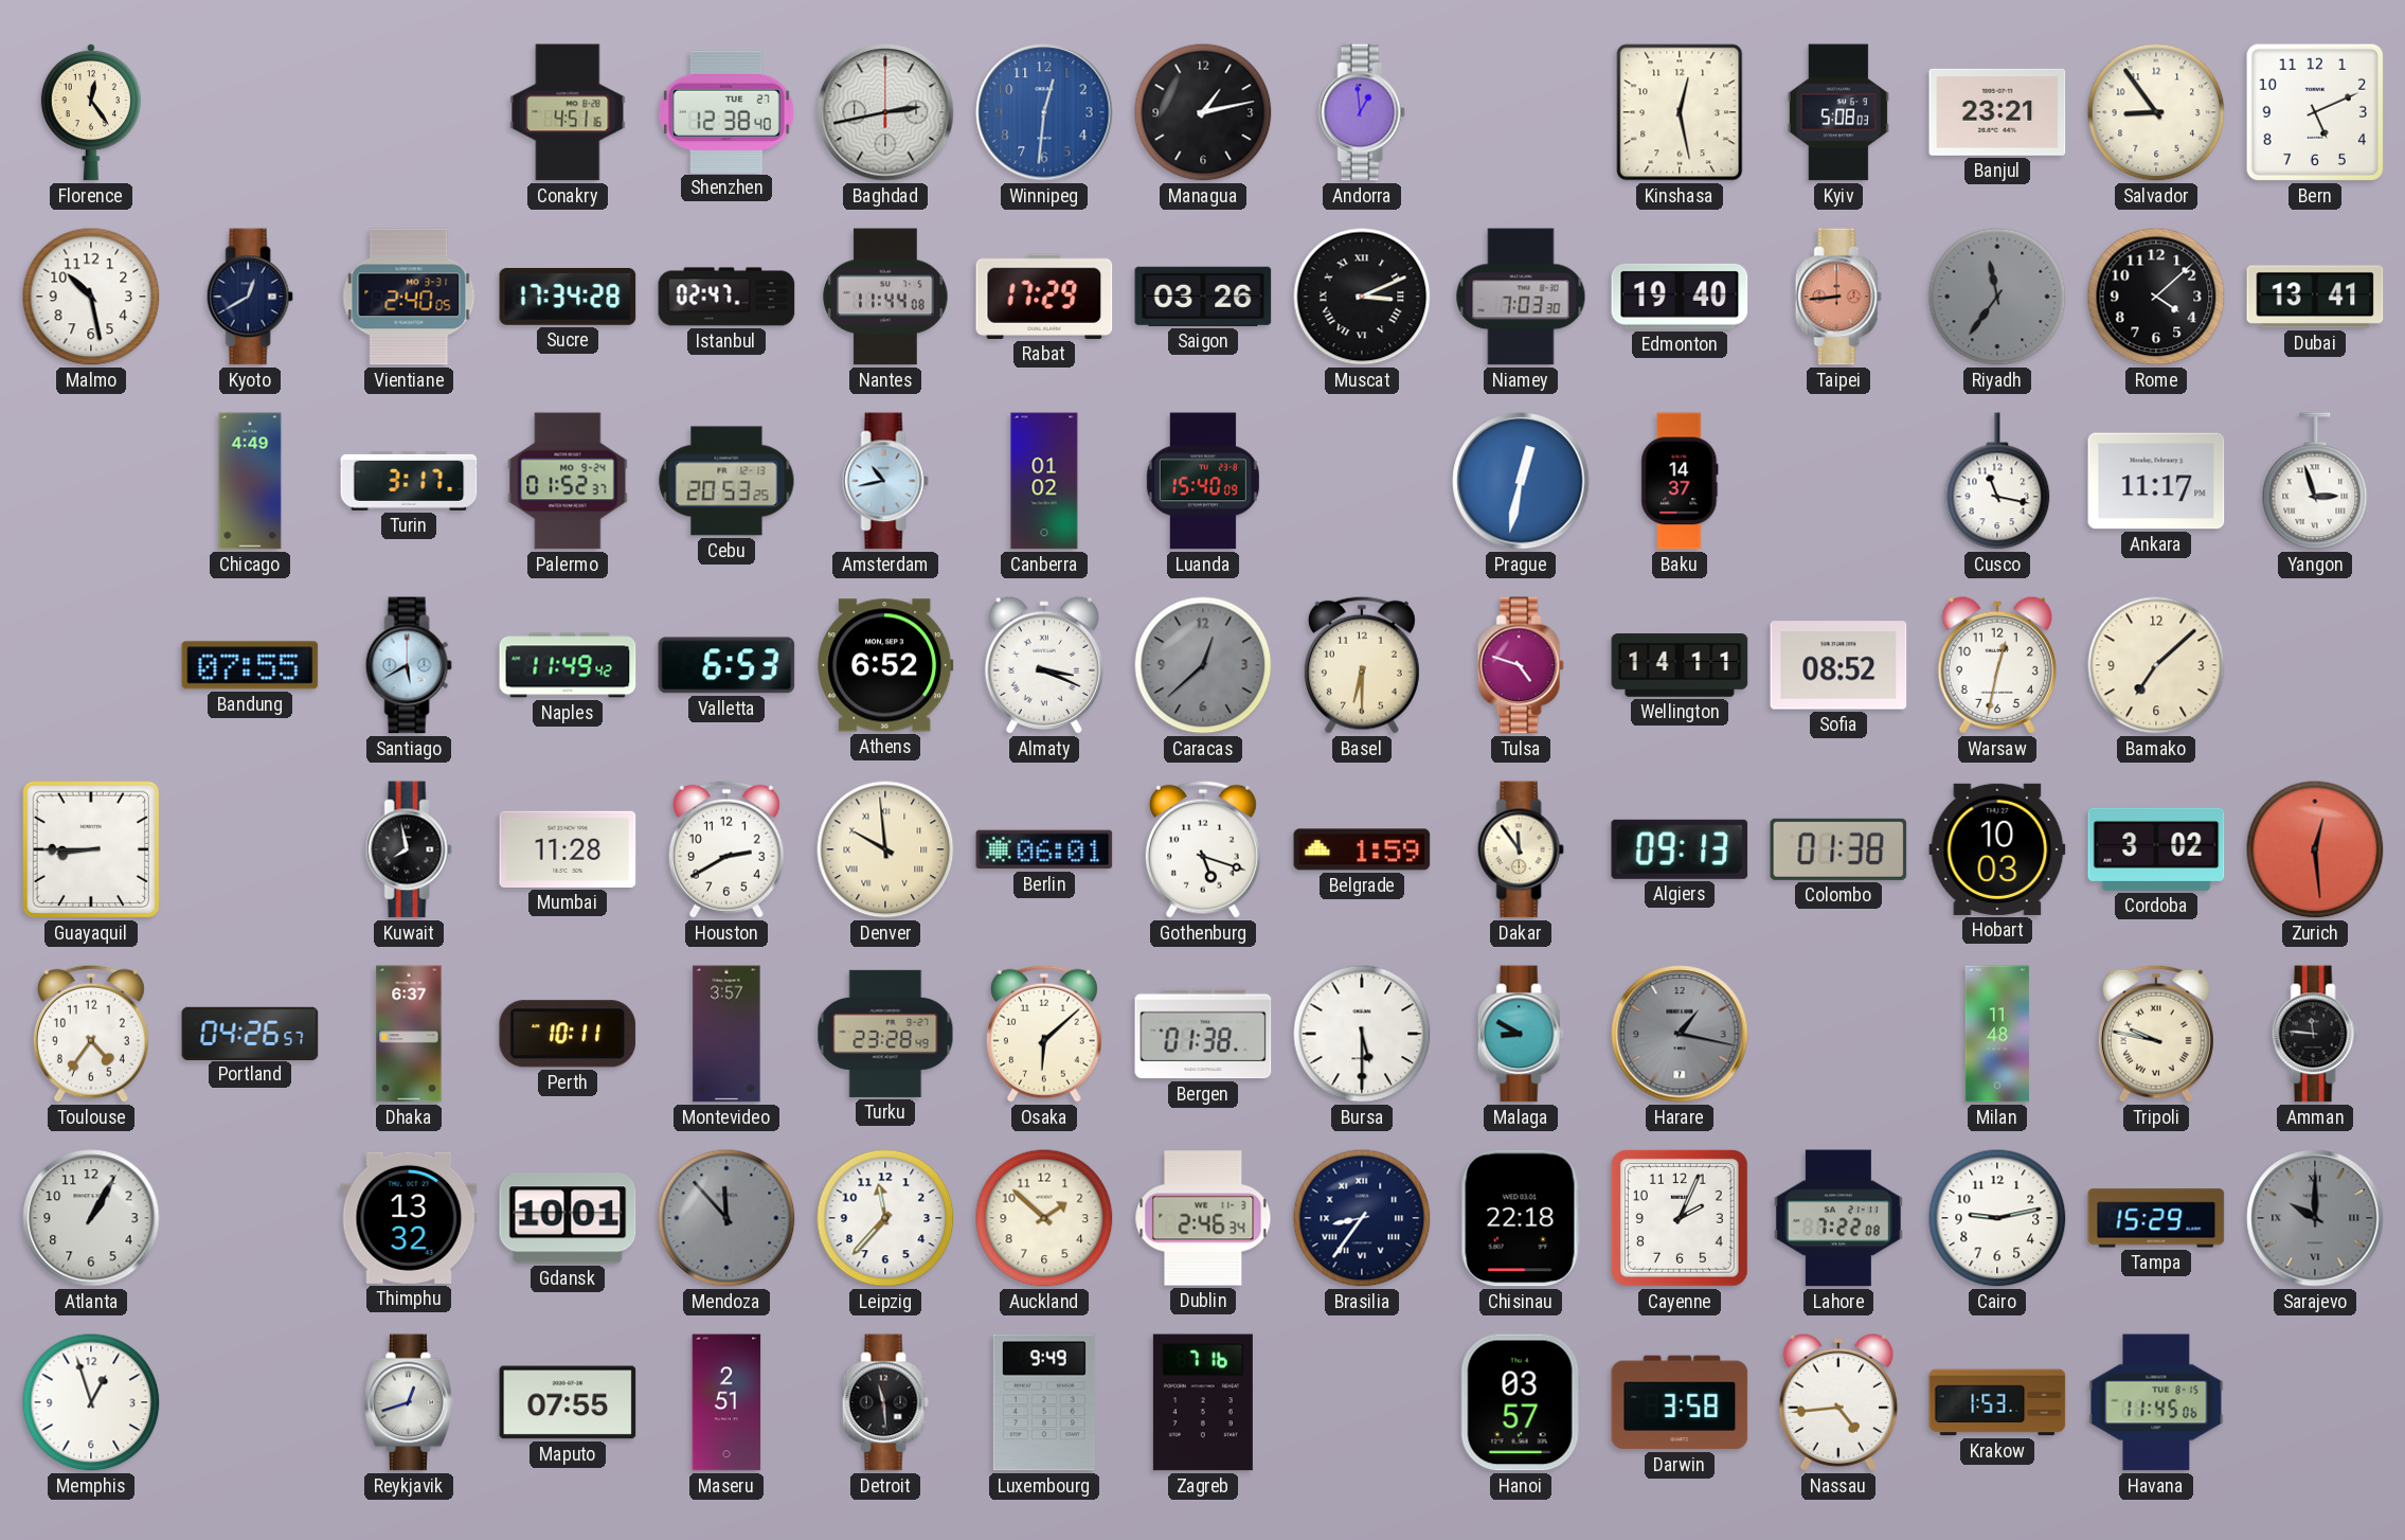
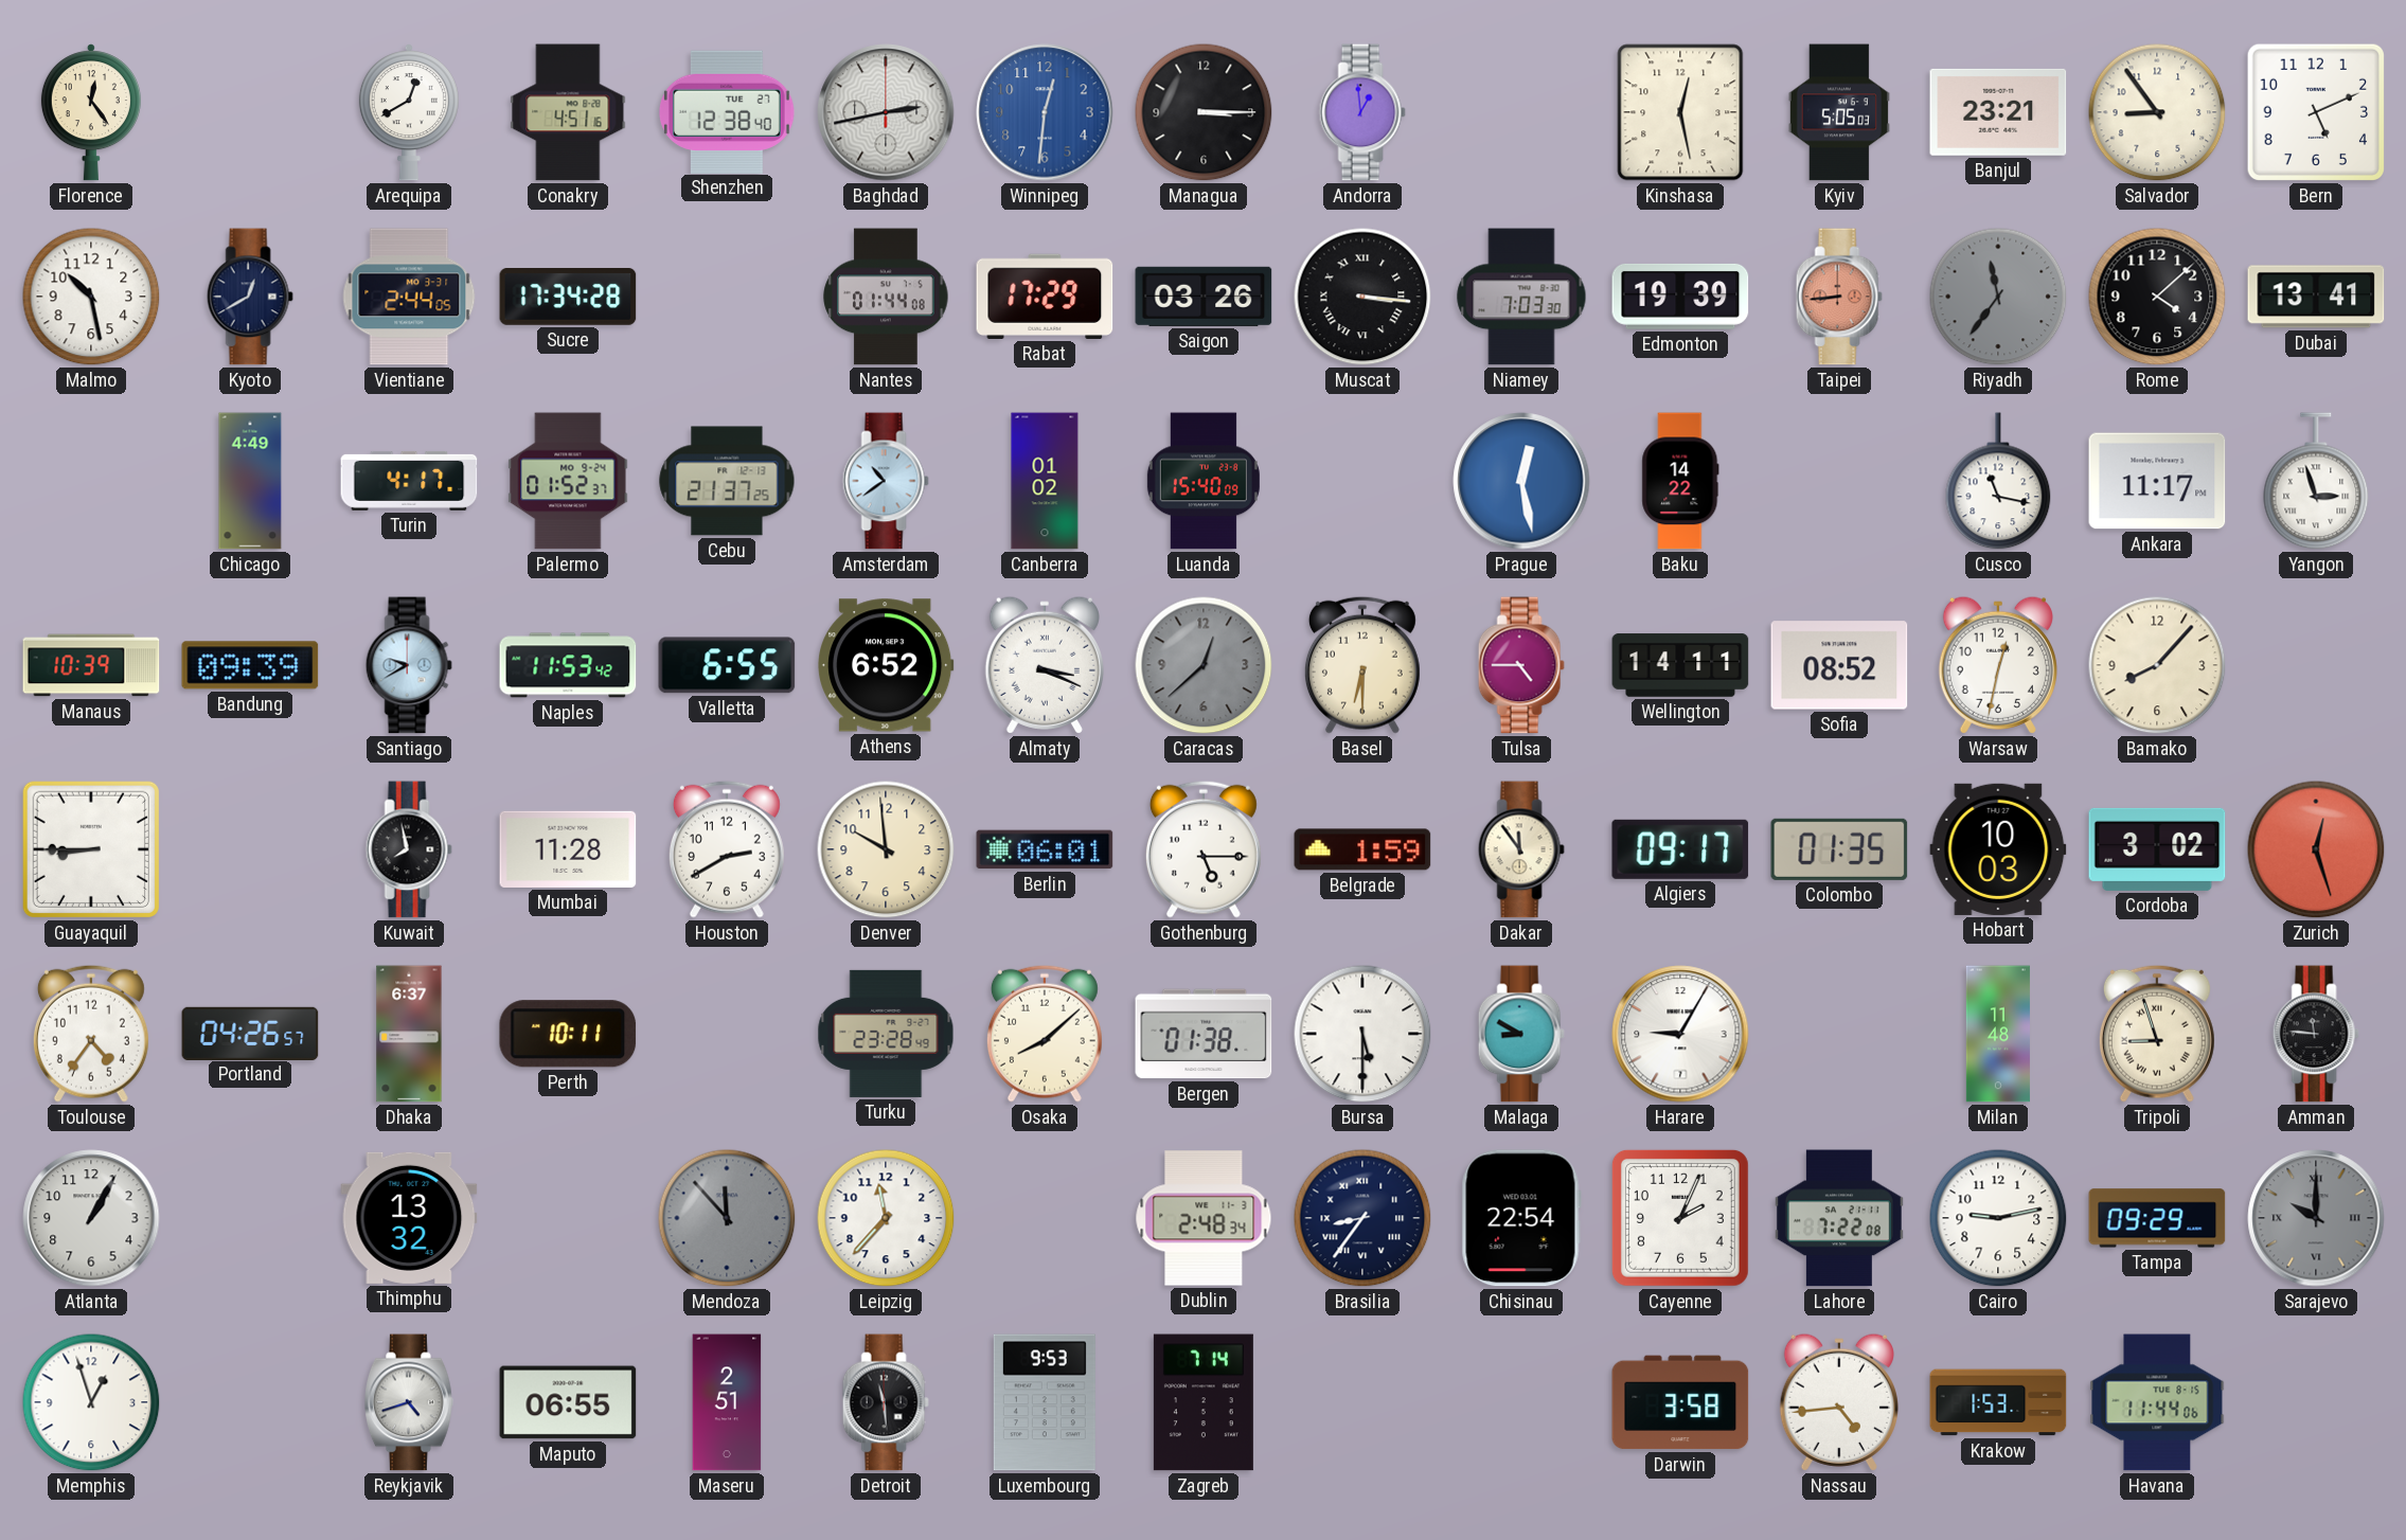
Arequipa: none -> 12:40 (409, 112)
Managua: 1:13 -> 3:15 (1204, 112)
Kyiv: 5:08 -> 5:05 (1839, 112)
Vientiane: 2:40 -> 2:44 (409, 297)
Istanbul: 02:47 -> none (726, 297)
Nantes: 11:44 -> 01:44 (886, 297)
Muscat: 3:11 -> 3:16 (1362, 297)
Edmonton: 19:40 -> 19:39 (1680, 297)
Turin: 3:17 -> 4:17 (409, 481)
Cebu: 20:53 -> 21:37 (727, 481)
Amsterdam: 10:43 -> 10:39 (886, 481)
Prague: 12:32 -> 12:28 (1521, 481)
Baku: 14:37 -> 14:22 (1680, 481)
Manaus: none -> 10:39 (91, 665)
Bandung: 07:55 -> 09:39 (250, 665)
Santiago: 5:40 -> 9:40 (409, 665)
Naples: 11:49 -> 11:53 (568, 665)
Valletta: 6:53 -> 6:55 (727, 665)
Tulsa: 4:48 -> 4:45 (1521, 665)
Bamako: 7:08 -> 8:07 (2157, 665)
Denver numerals: Roman -> Arabic (886, 849)
Gothenburg: 5:18 -> 5:15 (1204, 849)
Algiers: 09:13 -> 09:17 (1680, 849)
Colombo: 01:38 -> 01:35 (1839, 849)
Zurich: 12:29 -> 12:27 (2316, 849)
Montevideo: 3:57 -> none (726, 1034)
Osaka: 6:08 -> 8:08 (1045, 1034)
Harare: 1:17 -> 9:05 (1680, 1034)
Harare dial: grey -> white (1680, 1034)
Tripoli: 9:47 -> 8:57 (2157, 1034)
Gdansk: 10:01 -> none (568, 1218)
Auckland: 1:52 -> none (1044, 1218)
Dublin: 2:46 -> 2:48 (1204, 1218)
Chisinau: 22:18 -> 22:54 (1521, 1218)
Tampa: 15:29 -> 09:29 (2157, 1218)
Reykjavik: 12:42 -> 4:42 (410, 1402)
Maputo: 07:55 -> 06:55 (568, 1402)
Luxembourg: 9:49 -> 9:53 (1045, 1402)
Zagreb: 7:16 -> 7:14 (1204, 1402)
Hanoi: 03:57 -> none (1521, 1402)
Havana: 11:45 -> 11:44 (2157, 1402)
